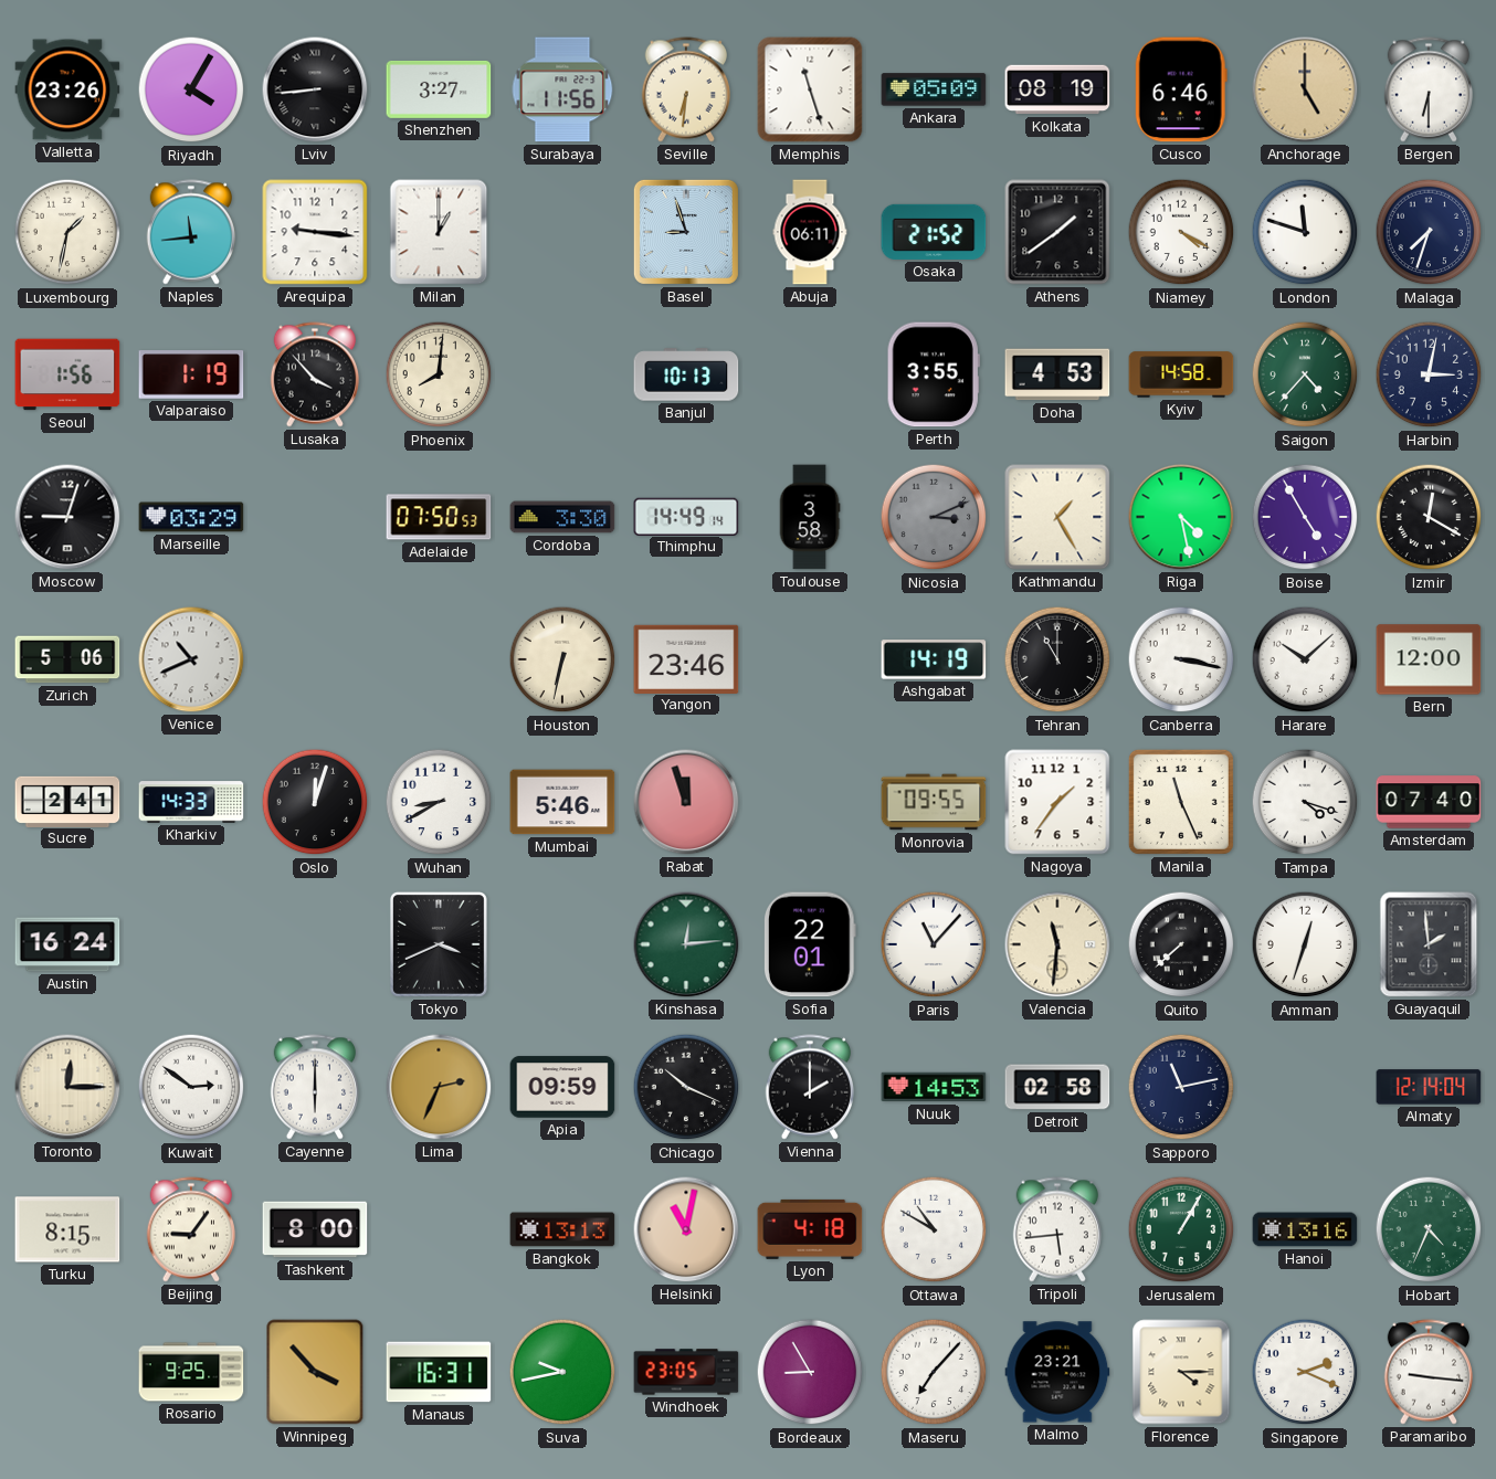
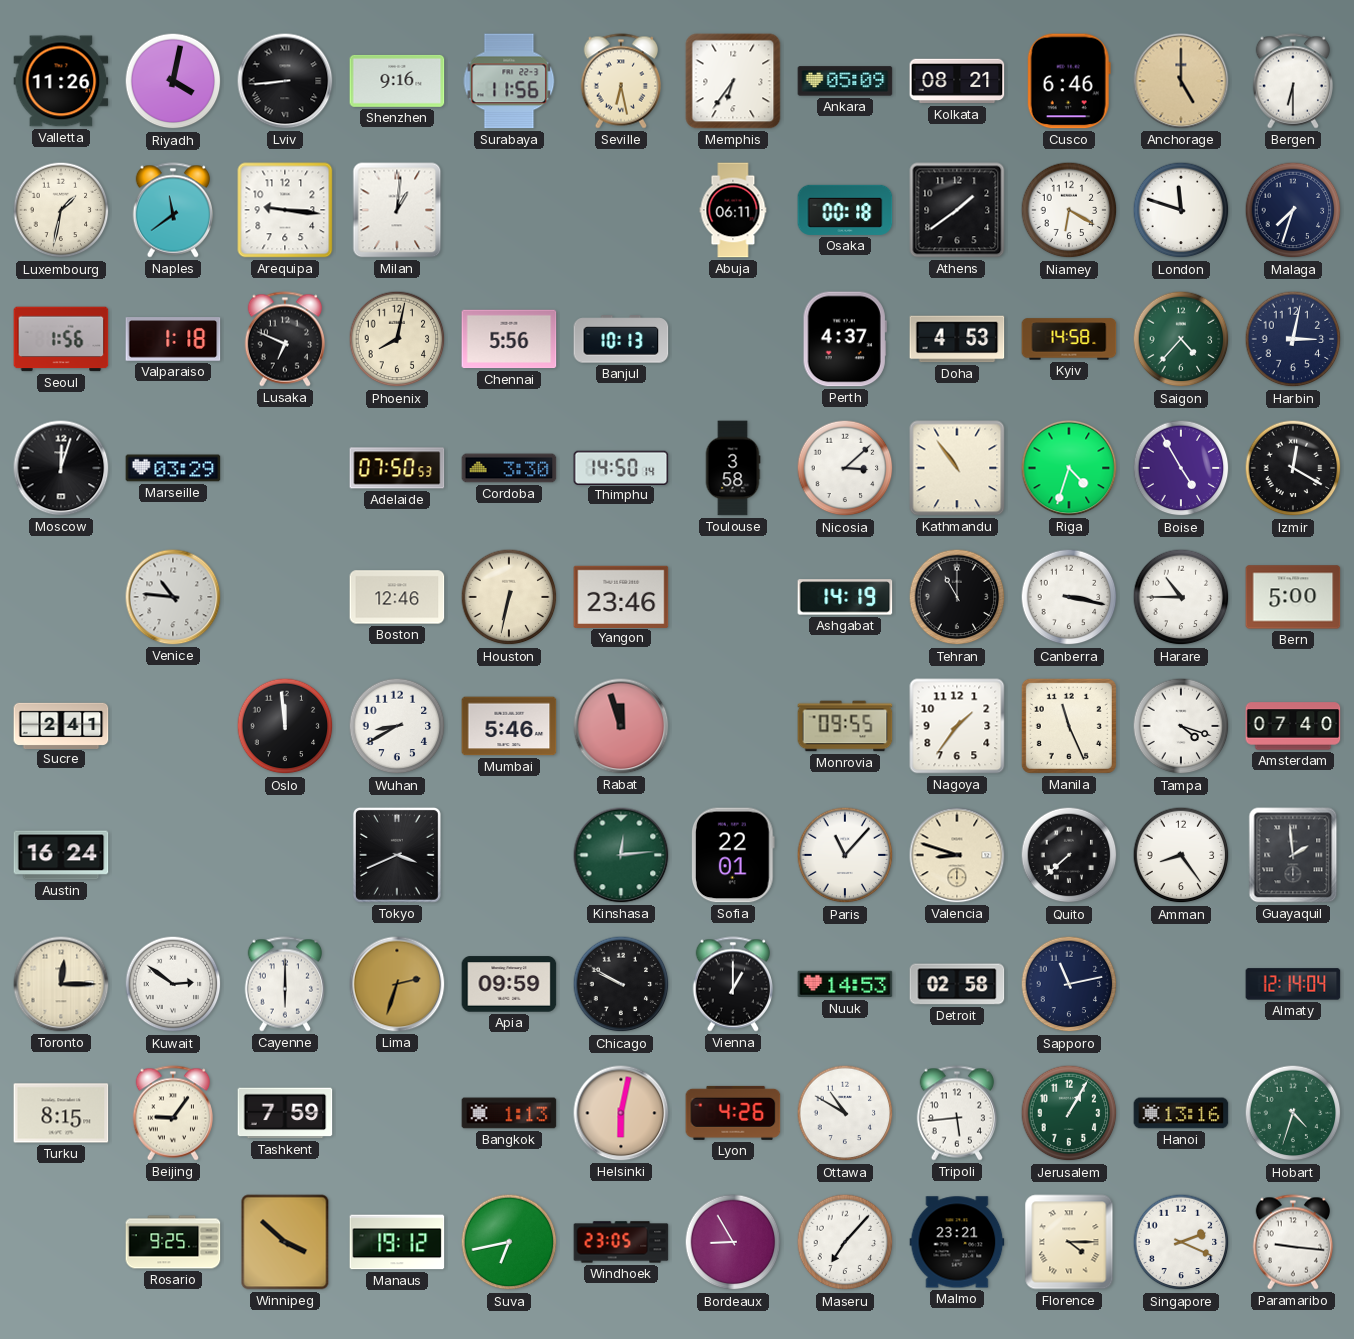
Valletta: 23:26 -> 11:26 (61, 81)
Riyadh: 4:05 -> 4:02 (173, 81)
Shenzhen: 3:27 -> 9:16 (397, 81)
Seville: 6:31 -> 6:28 (620, 81)
Memphis: 11:27 -> 6:36 (733, 81)
Kolkata: 08:19 -> 08:21 (957, 81)
Naples: 11:44 -> 11:39 (172, 210)
Milan: 1:00 -> 1:01 (397, 210)
Basel: 8:57 -> none (686, 232)
Osaka: 21:52 -> 00:18 (845, 210)
Niamey: 4:20 -> 6:20 (1069, 210)
Valparaiso: 1:19 -> 1:18 (173, 339)
Lusaka: 3:53 -> 6:49 (284, 339)
Phoenix: 8:01 -> 8:02 (397, 339)
Chennai: none -> 5:56 (509, 339)
Perth: 3:55 -> 4:37 (845, 339)
Moscow: 9:03 -> 12:03 (61, 468)
Thimphu: 14:49 -> 14:50 (621, 467)
Nicosia: 3:11 -> 3:08 (845, 468)
Nicosia dial: grey -> white (845, 468)
Kathmandu: 1:25 -> 10:54 (957, 468)
Riga: 4:28 -> 4:33 (1069, 468)
Zurich: 5:06 -> none (67, 659)
Venice: 10:41 -> 10:46 (173, 597)
Boston: none -> 12:46 (397, 597)
Harare: 10:08 -> 10:45 (1181, 597)
Bern: 12:00 -> 5:00 (1293, 597)
Kharkiv: 14:33 -> none (191, 802)
Oslo: 12:03 -> 11:59 (285, 726)
Valencia: 11:31 -> 8:48 (957, 855)
Amman: 12:33 -> 8:24 (1181, 855)
Lima: 2:34 -> 2:33 (397, 984)
Chicago: 10:19 -> 9:50 (621, 984)
Vienna: 2:00 -> 1:00 (732, 984)
Tashkent: 8:00 -> 7:59 (285, 1113)
Bangkok: 13:13 -> 1:13 (509, 1113)
Helsinki: 11:02 -> 6:02 (621, 1113)
Lyon: 4:18 -> 4:26 (733, 1113)
Hobart: 4:34 -> 4:33 (1293, 1113)
Winnipeg: 3:53 -> 3:52 (285, 1242)
Manaus: 16:31 -> 19:12 (397, 1242)
Suva: 9:43 -> 6:43 (509, 1242)
